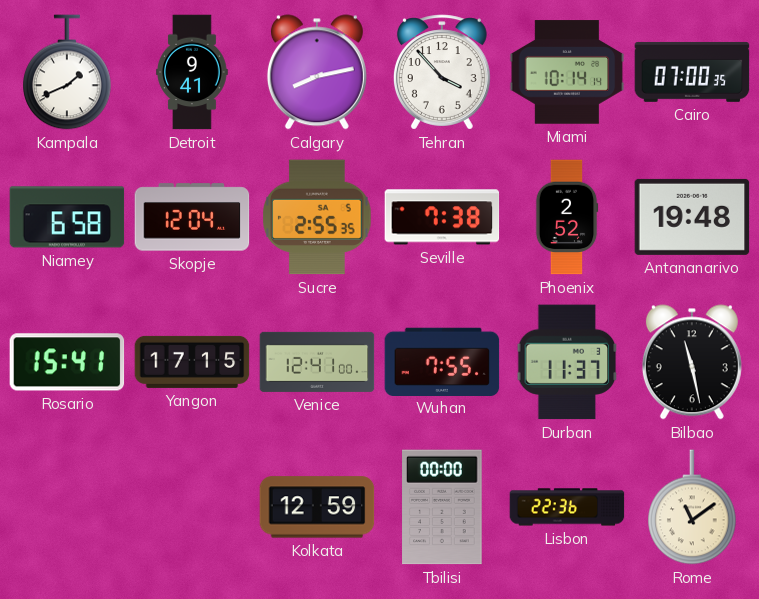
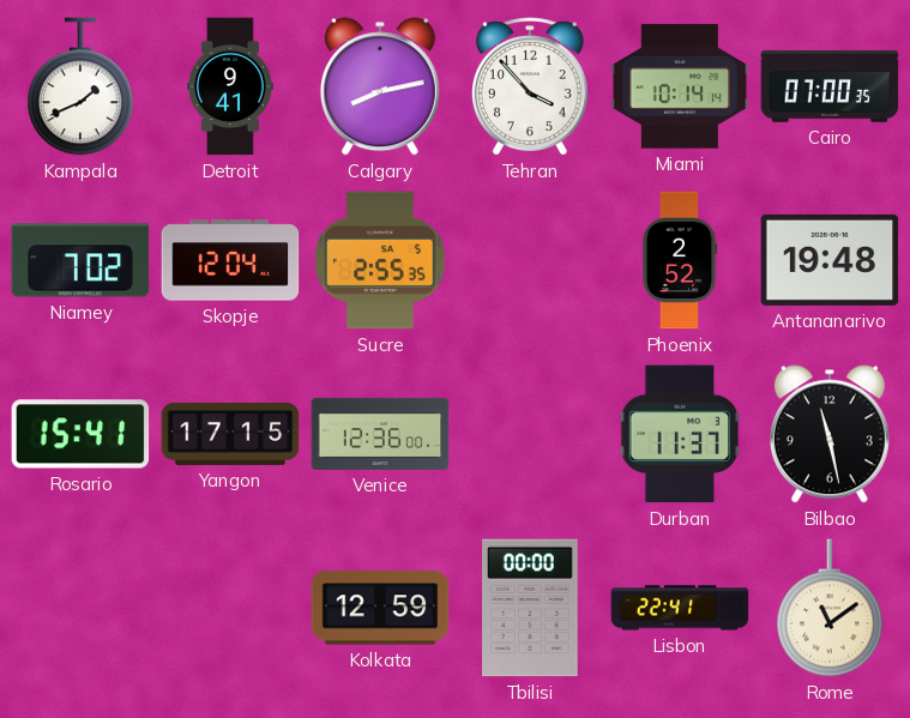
Niamey: 6:58 -> 7:02 (80, 260)
Seville: 7:38 -> none (442, 217)
Venice: 12:41 -> 12:36 (380, 434)
Wuhan: 7:55 -> none (442, 361)
Lisbon: 22:36 -> 22:41 (680, 608)
